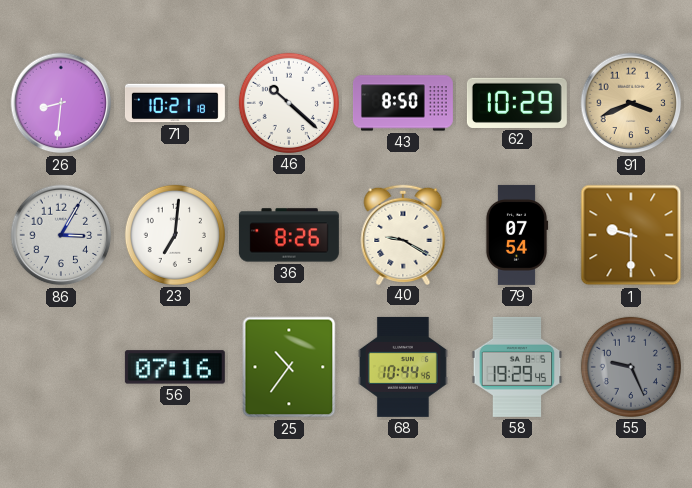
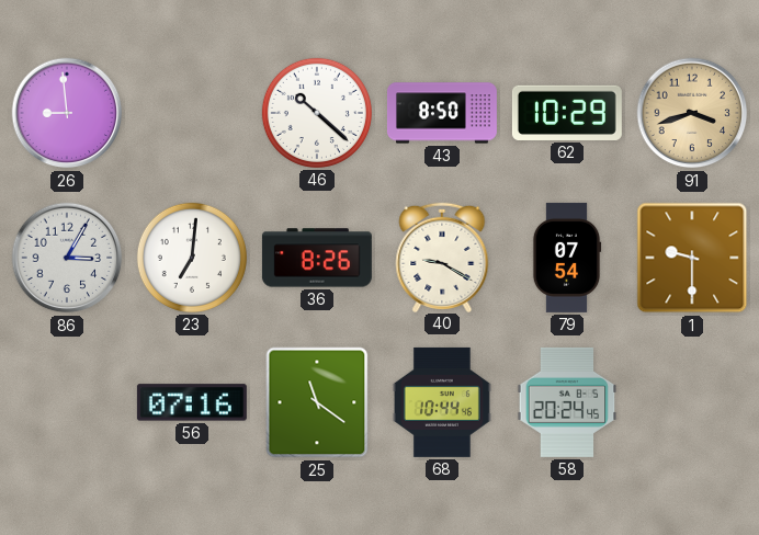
26: 8:31 -> 8:59 (67, 113)
71: 10:21 -> none (175, 103)
91: 3:41 -> 3:42 (692, 113)
25: 10:36 -> 11:21 (317, 402)
58: 19:29 -> 20:24 (567, 402)
55: 9:26 -> none (631, 367)
